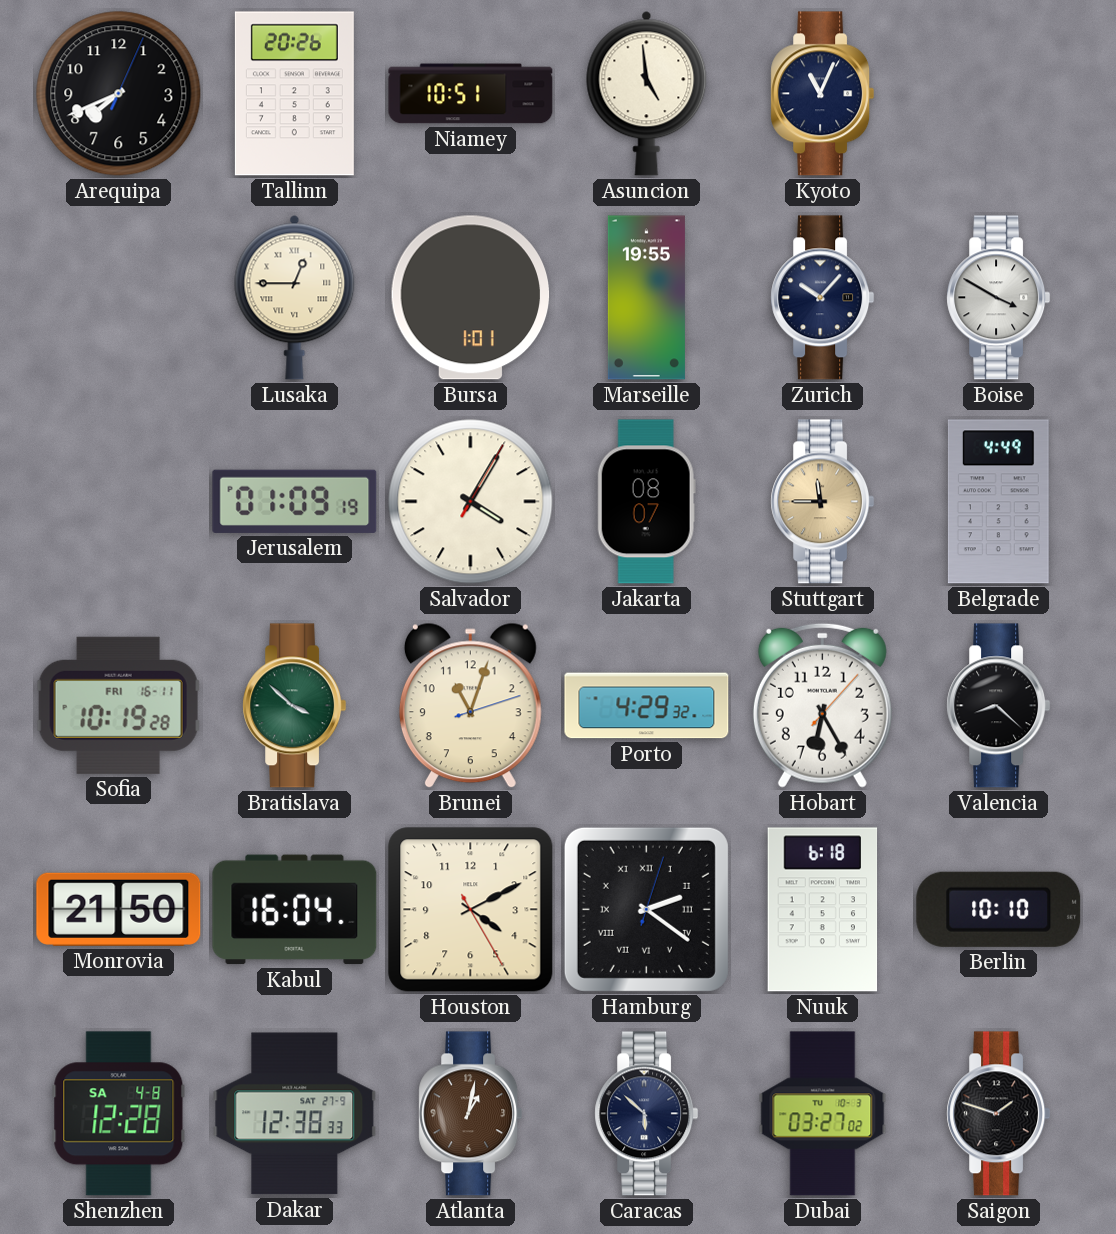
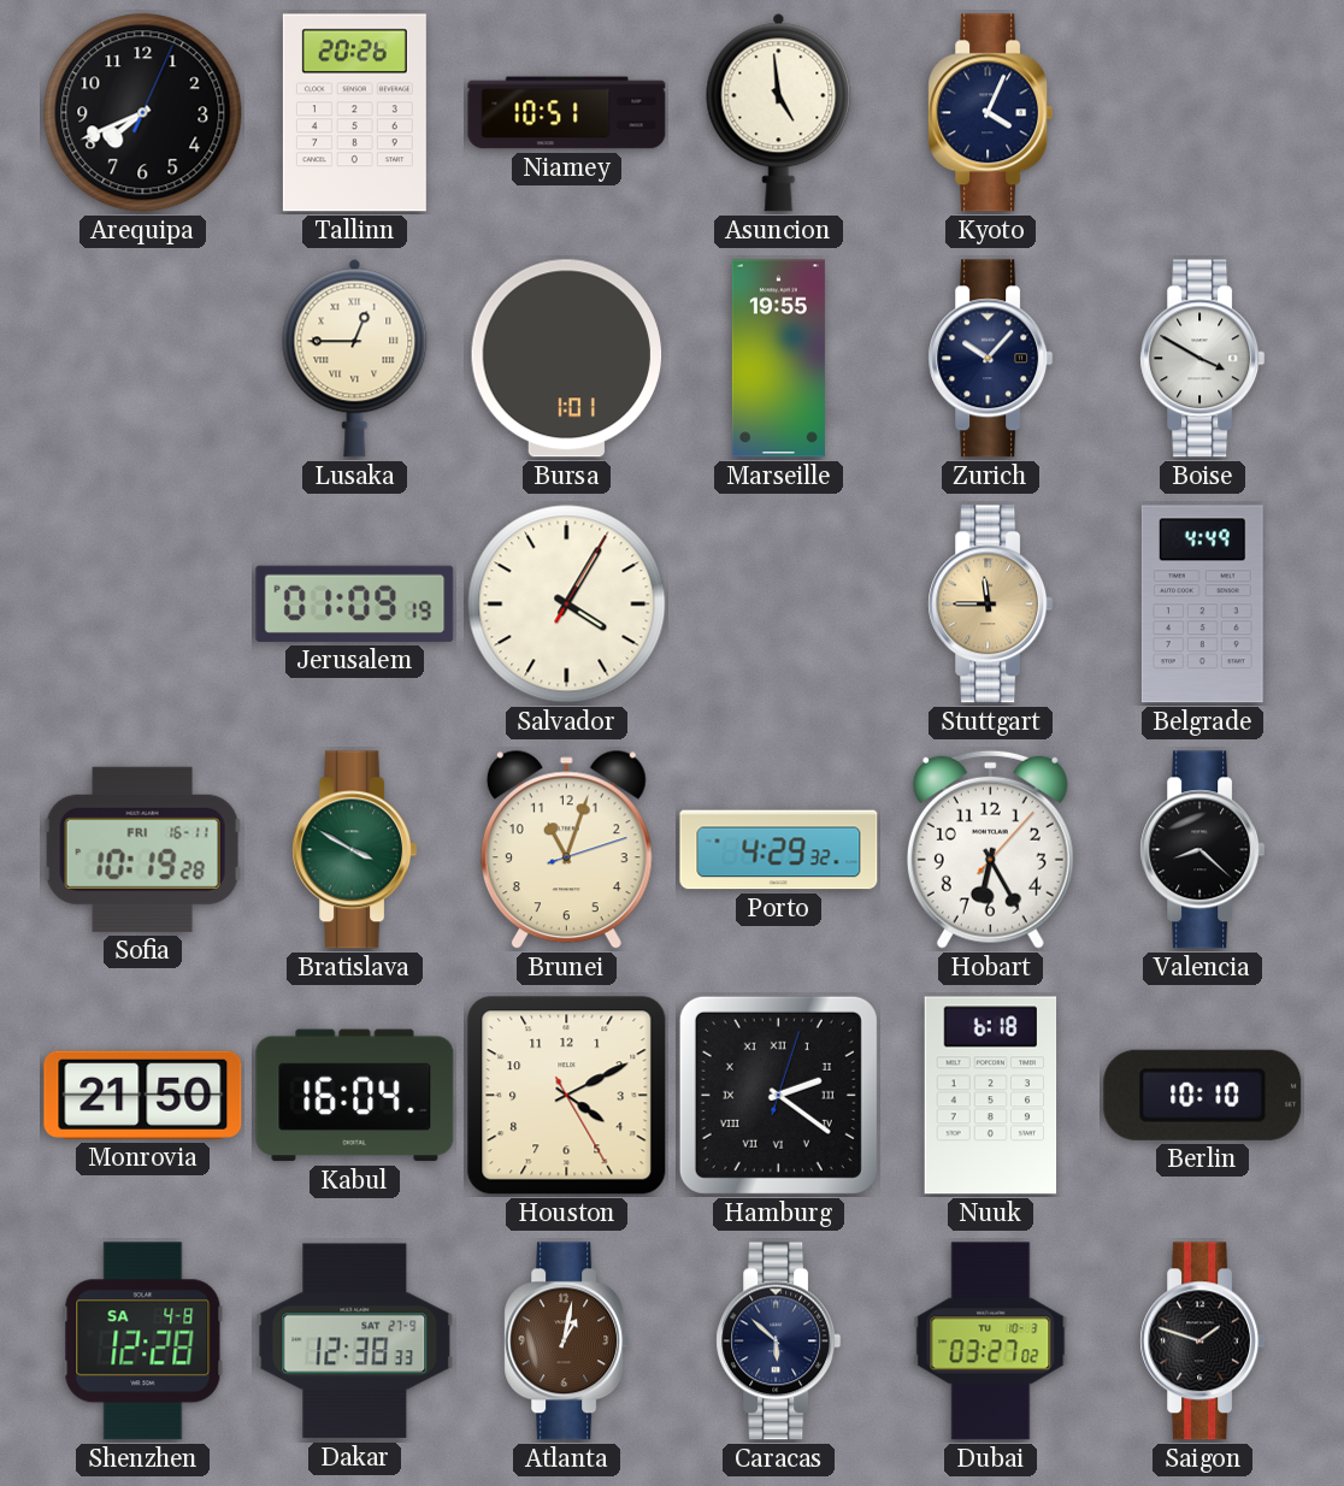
Kyoto: 11:04 -> 4:04 (991, 113)
Jakarta: 08:07 -> none (646, 502)
Bratislava: 3:52 -> 3:50 (355, 850)
